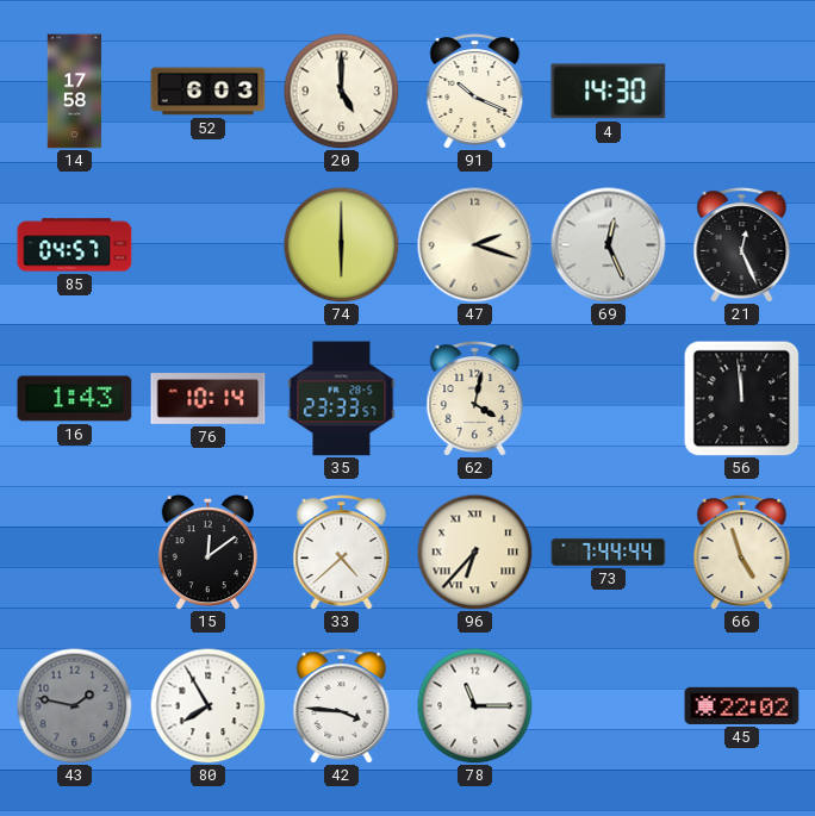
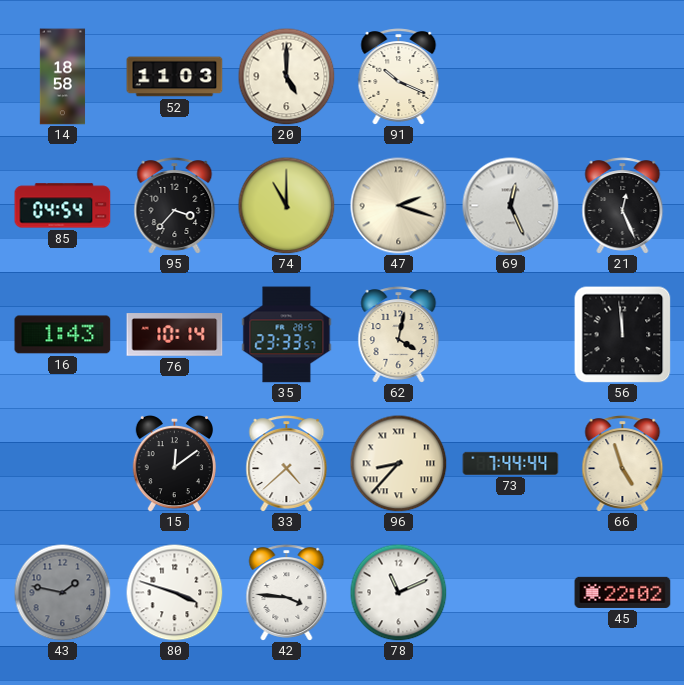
14: 17:58 -> 18:58 (63, 77)
52: 6:03 -> 11:03 (175, 77)
4: 14:30 -> none (609, 92)
85: 04:57 -> 04:54 (63, 206)
95: none -> 3:37 (175, 206)
74: 6:00 -> 11:00 (286, 205)
96: 6:37 -> 8:37 (398, 463)
80: 7:55 -> 3:48 (174, 592)
78: 11:15 -> 11:11 (398, 592)
